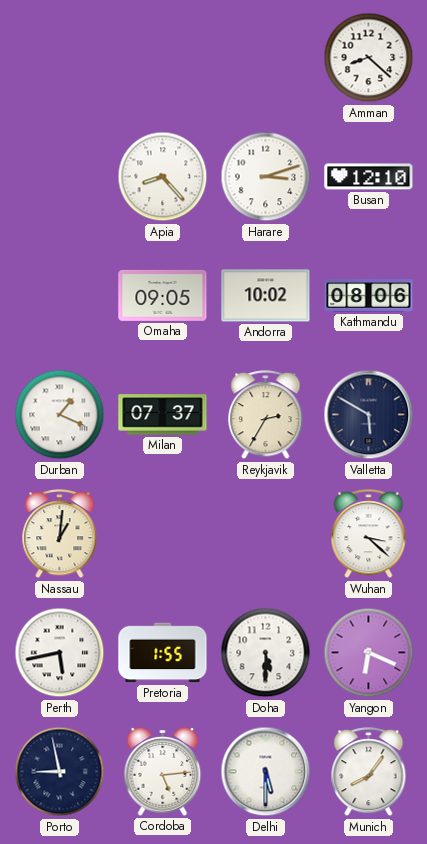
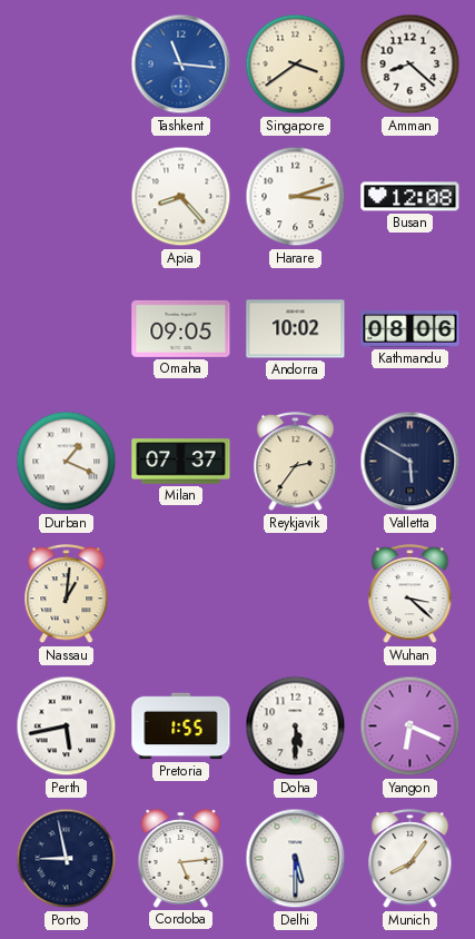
Tashkent: none -> 11:16 (181, 65)
Singapore: none -> 3:39 (296, 65)
Busan: 12:10 -> 12:08 (410, 197)
Reykjavik: 2:35 -> 2:36 (296, 462)
